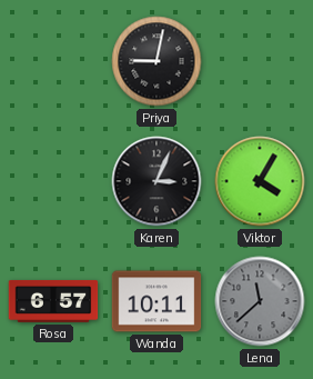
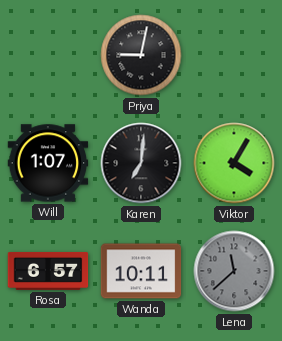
Will: none -> 1:07 (48, 163)
Karen: 3:04 -> 7:01 (141, 163)
